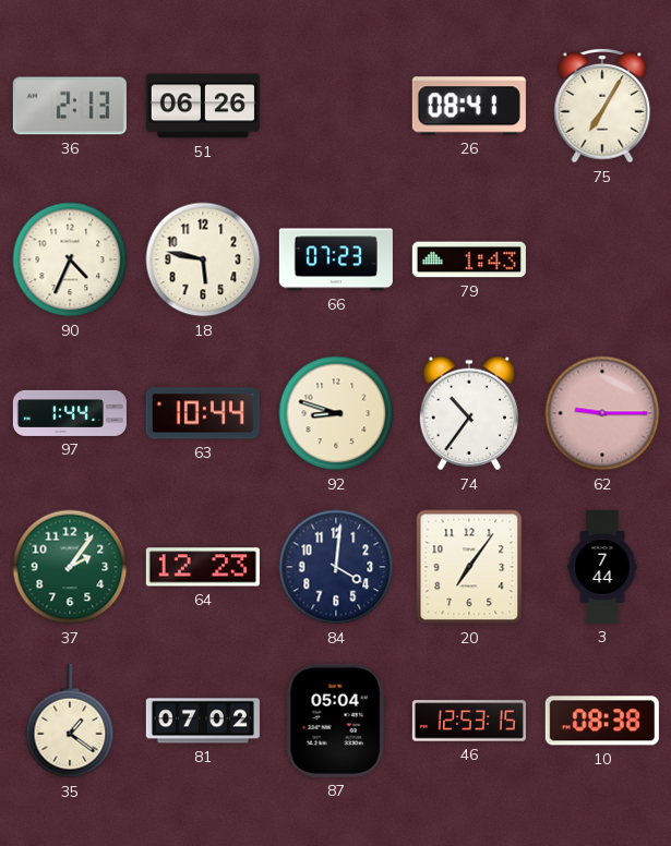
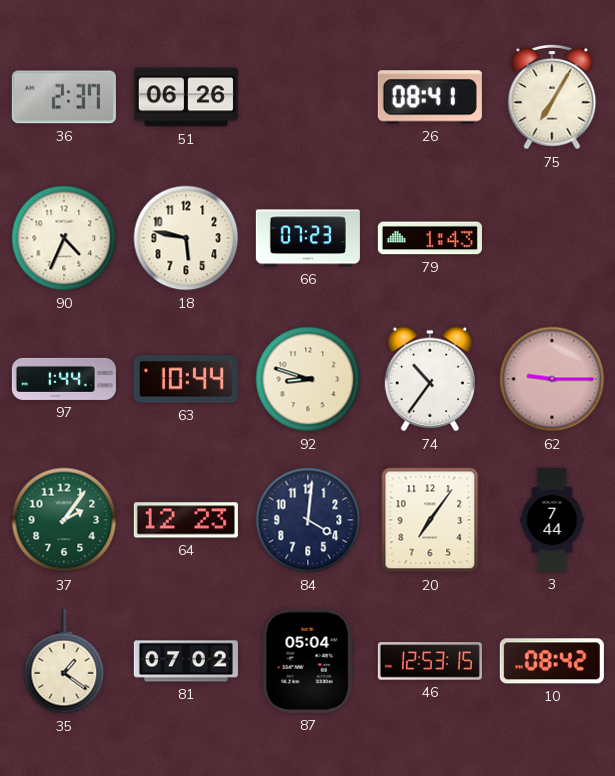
36: 2:13 -> 2:37 (64, 97)
10: 08:38 -> 08:42 (552, 661)
